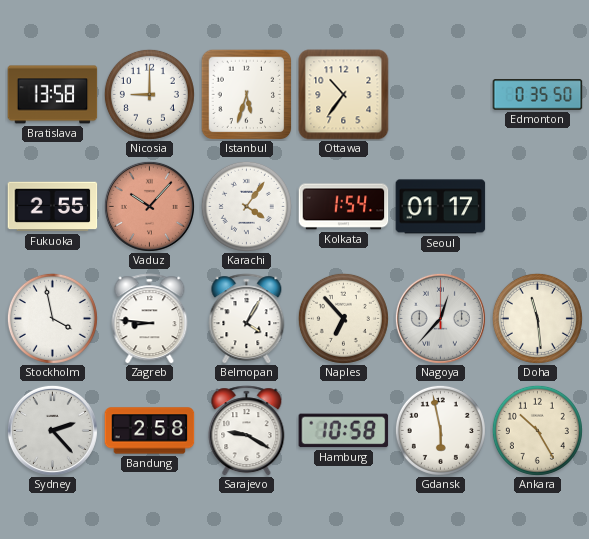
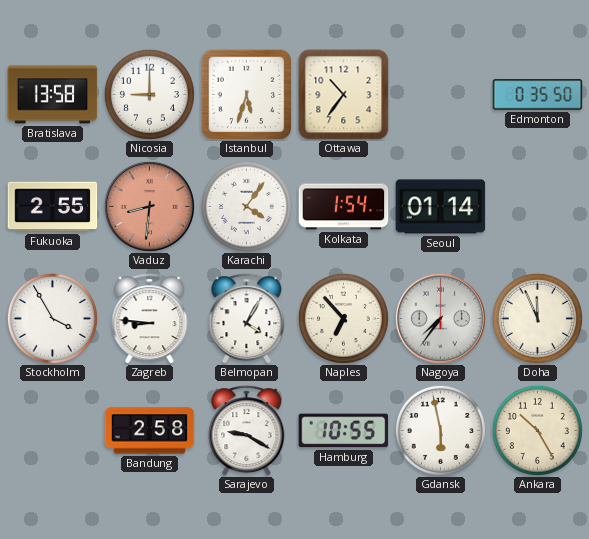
Vaduz: 10:07 -> 8:31 (149, 206)
Seoul: 01:17 -> 01:14 (441, 207)
Stockholm: 3:58 -> 3:55 (52, 318)
Nagoya: 12:37 -> 7:36 (440, 318)
Doha: 11:29 -> 11:56 (537, 318)
Sydney: 2:23 -> none (52, 430)
Hamburg: 10:58 -> 10:55 (344, 431)
